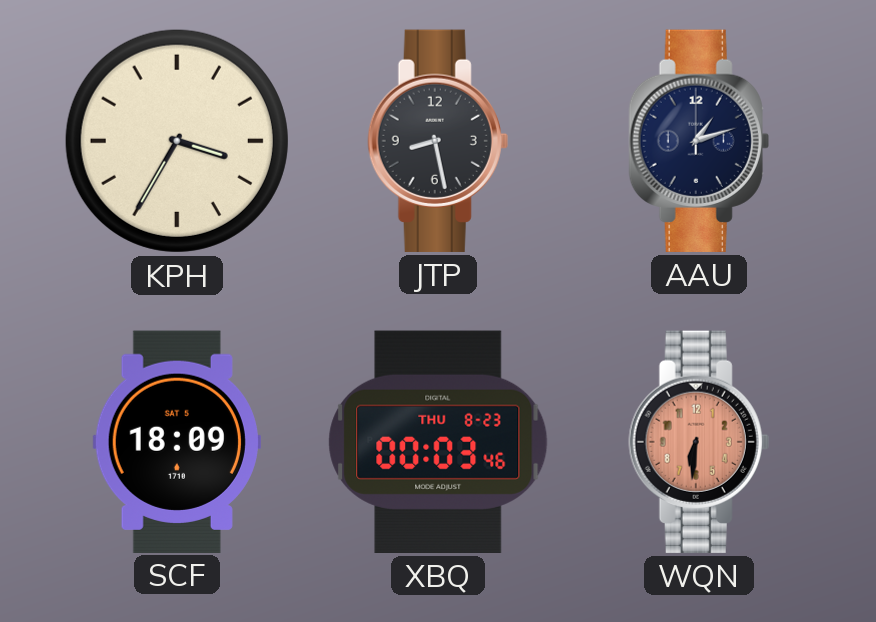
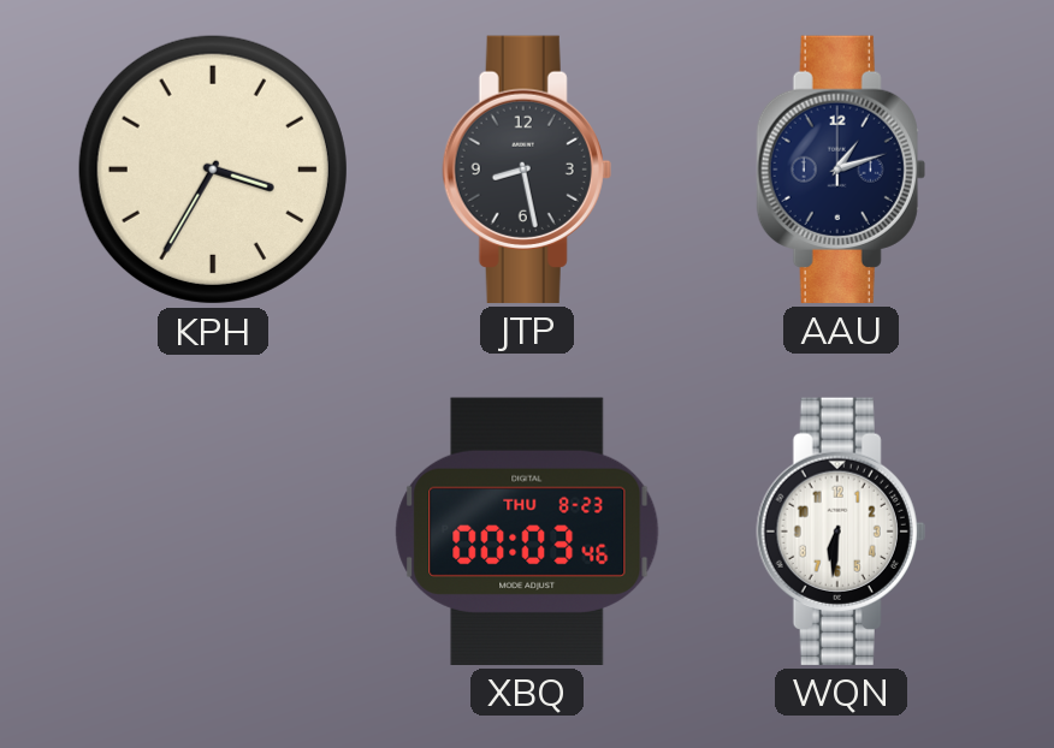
SCF: 18:09 -> none (177, 441)
WQN dial: salmon -> white (841, 532)
